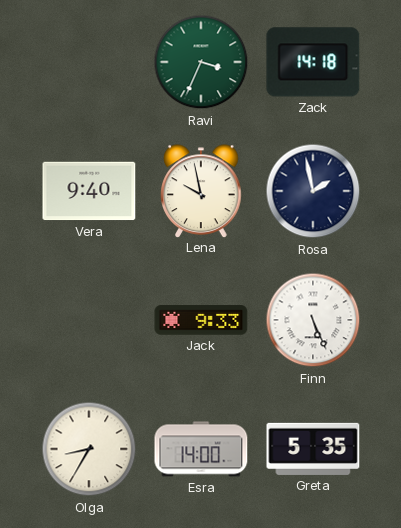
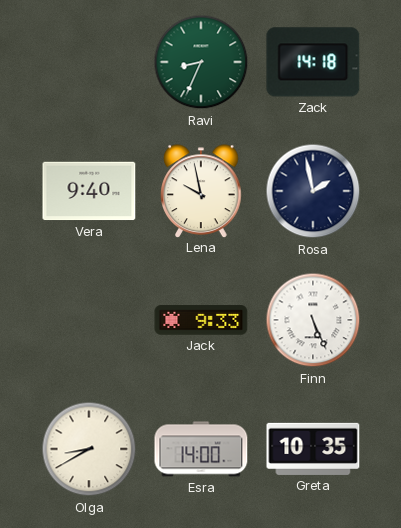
Ravi: 3:34 -> 8:34 (201, 62)
Olga: 8:35 -> 8:40 (89, 449)
Greta: 5:35 -> 10:35 (313, 449)
